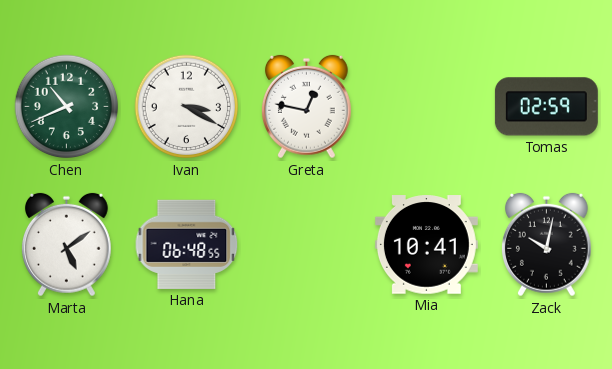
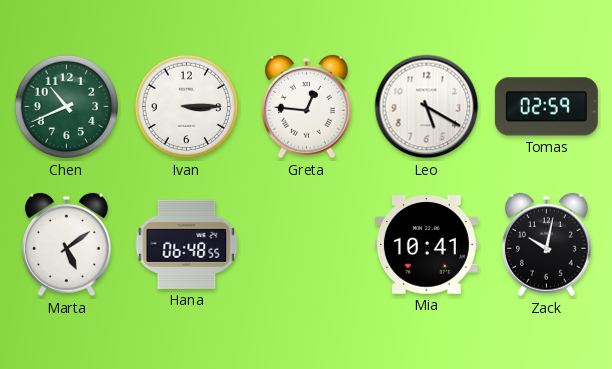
Ivan: 3:20 -> 3:15 (187, 107)
Greta: 12:47 -> 12:46 (306, 107)
Leo: none -> 5:20 (427, 107)
